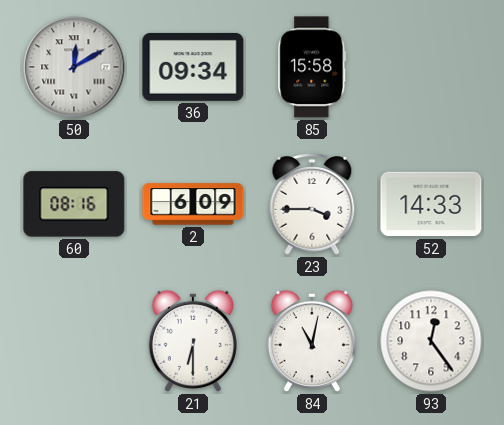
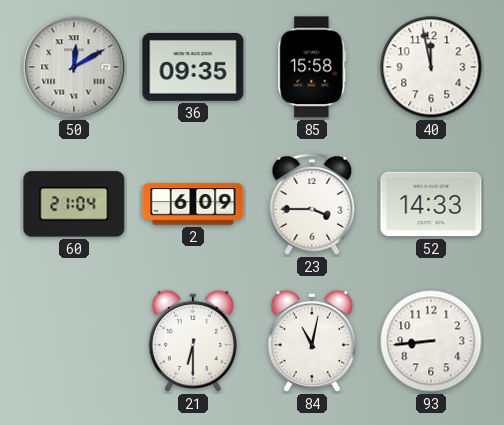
36: 09:34 -> 09:35 (193, 67)
40: none -> 11:58 (431, 67)
60: 08:16 -> 21:04 (74, 204)
93: 12:24 -> 8:44 (431, 341)
